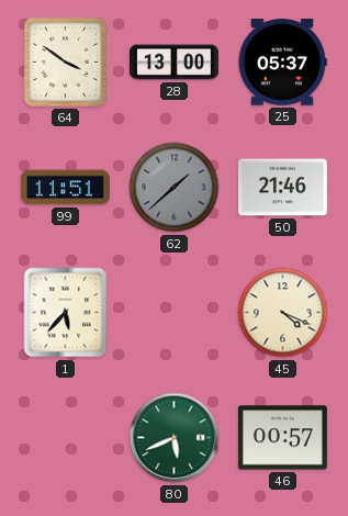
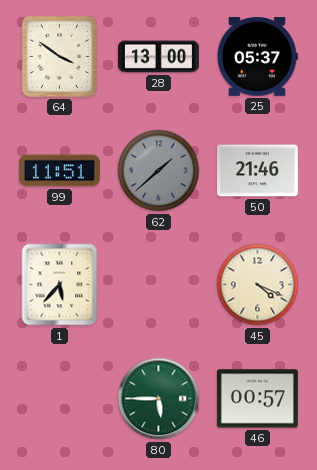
80: 5:41 -> 5:45 (159, 399)
